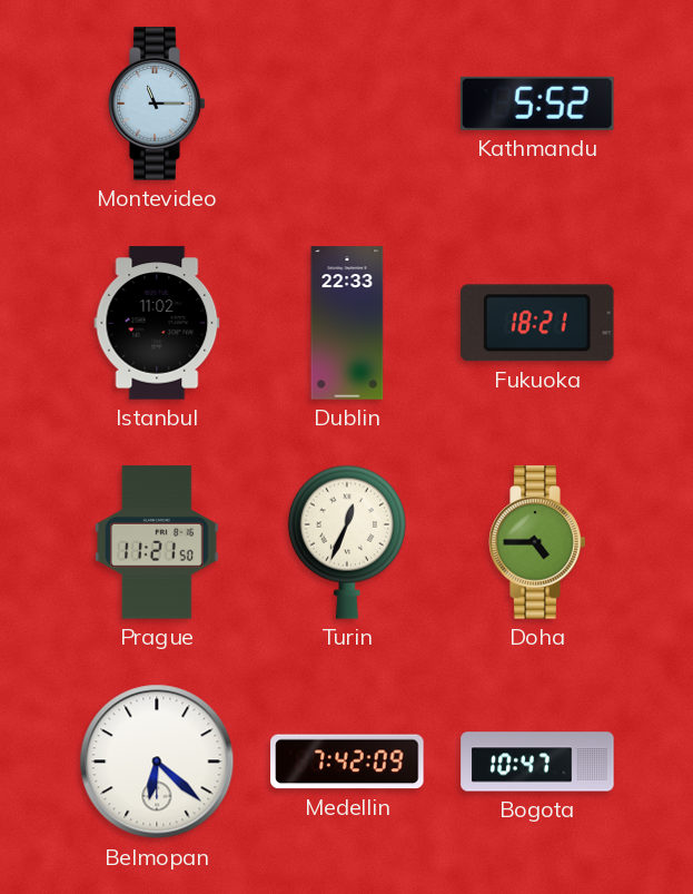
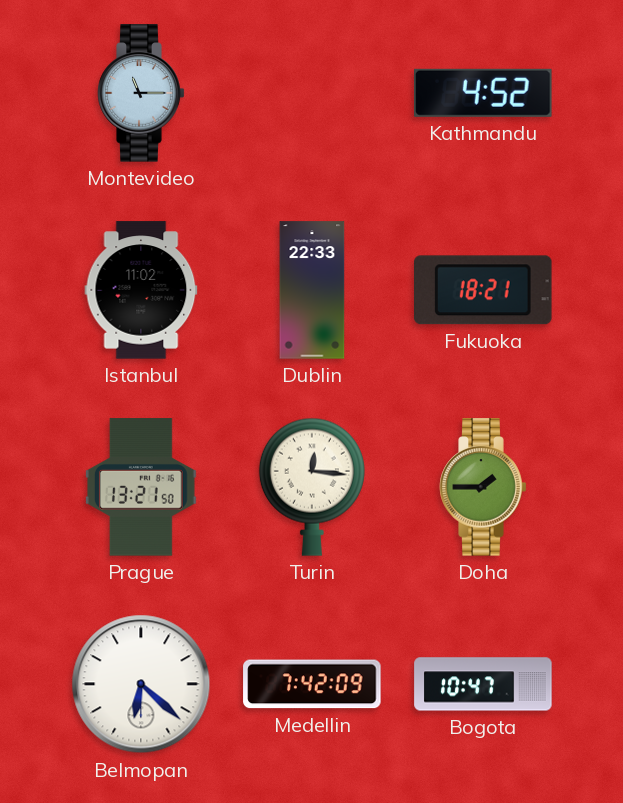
Kathmandu: 5:52 -> 4:52 (484, 93)
Prague: 11:21 -> 13:21 (141, 487)
Turin: 12:34 -> 12:16 (312, 487)
Doha: 4:45 -> 1:45 (483, 487)
